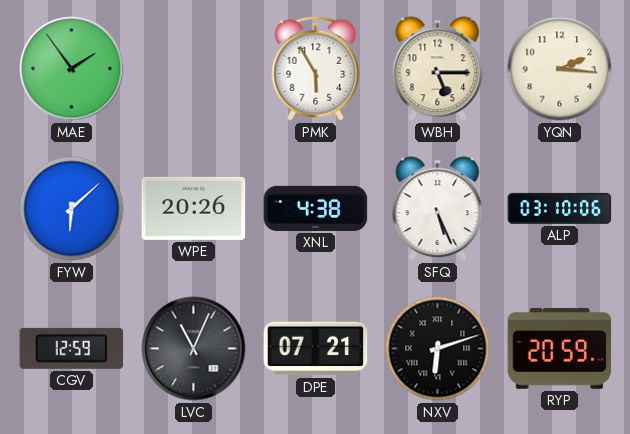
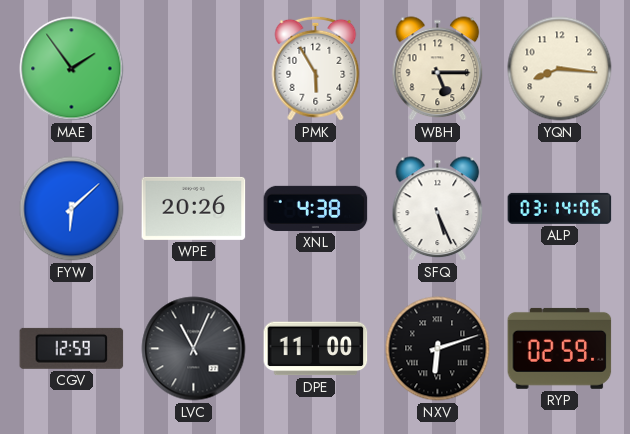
YQN: 2:16 -> 8:16 (560, 69)
ALP: 03:10 -> 03:14 (560, 208)
DPE: 07:21 -> 11:00 (316, 349)
RYP: 20:59 -> 02:59 (560, 348)
